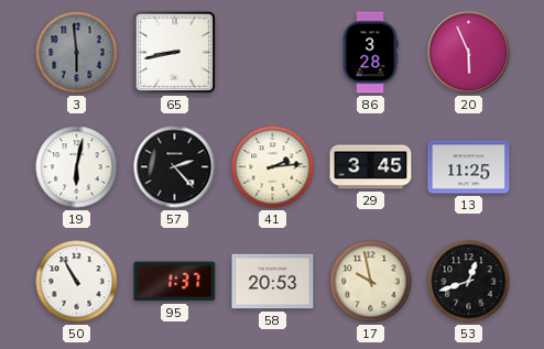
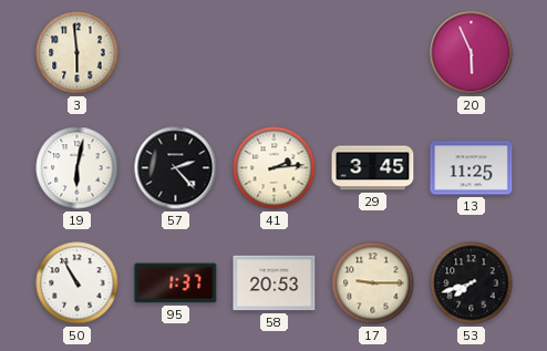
3 dial: grey -> cream (78, 53)
65: 8:43 -> none (174, 52)
86: 3:28 -> none (370, 53)
17: 9:58 -> 9:15 (373, 283)
53: 12:42 -> 7:42 (472, 283)
